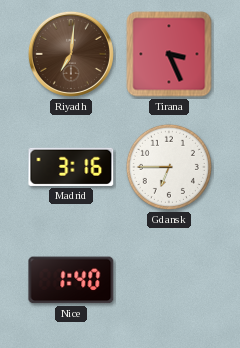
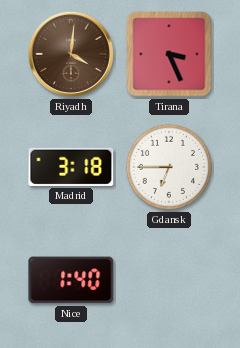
Riyadh: 7:01 -> 4:01 (71, 54)
Madrid: 3:16 -> 3:18 (71, 167)
